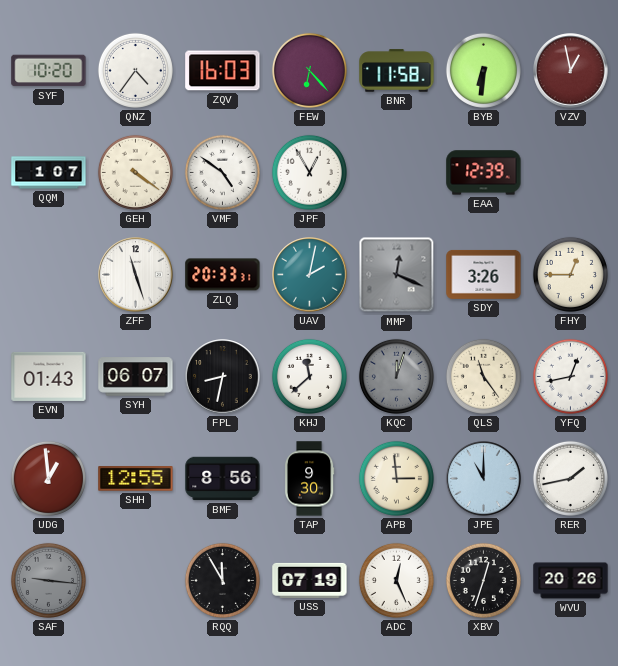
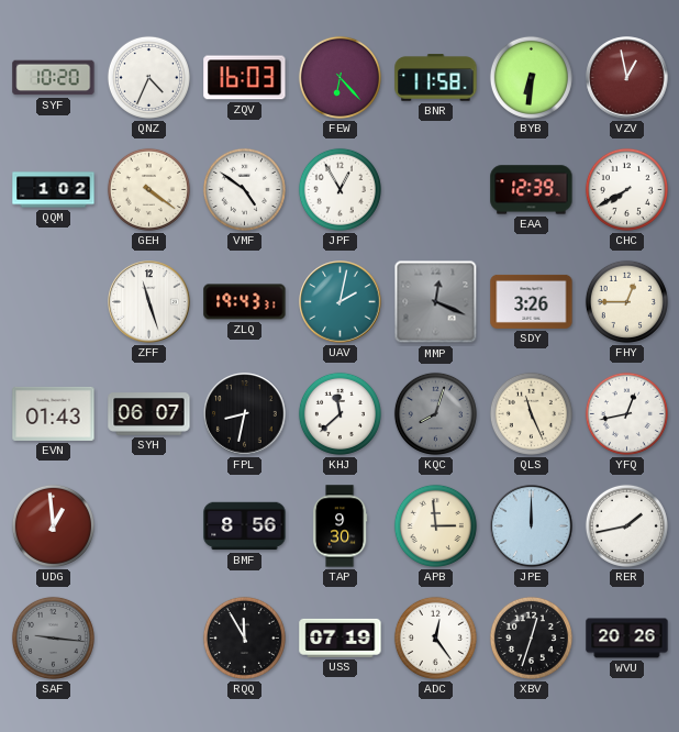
QNZ: 4:36 -> 4:34 (148, 77)
QQM: 1:07 -> 1:02 (54, 190)
CHC: none -> 7:40 (626, 189)
ZLQ: 20:33 -> 19:43 (245, 302)
KQC: 12:03 -> 8:03 (435, 413)
QLS: 11:24 -> 11:26 (531, 413)
SHH: 12:55 -> none (136, 479)
JPE: 11:00 -> 12:00 (532, 526)
ADC: 12:26 -> 12:24 (435, 637)
